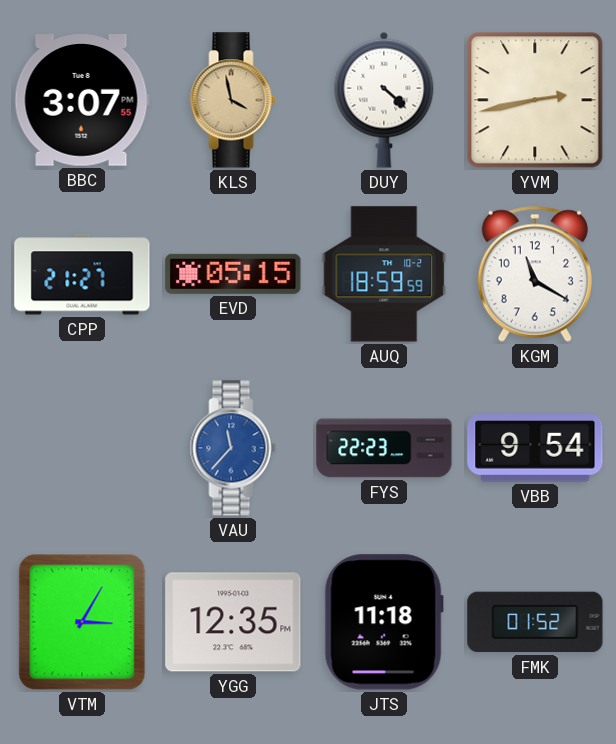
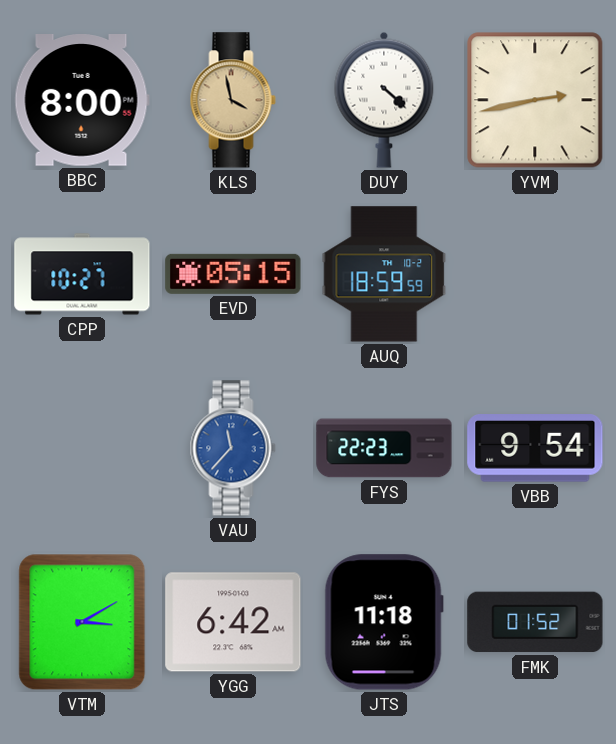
BBC: 3:07 -> 8:00 (82, 100)
CPP: 21:27 -> 10:27 (82, 274)
KGM: 11:20 -> none (535, 274)
VTM: 3:05 -> 3:10 (82, 622)
YGG: 12:35 -> 6:42 (233, 622)
